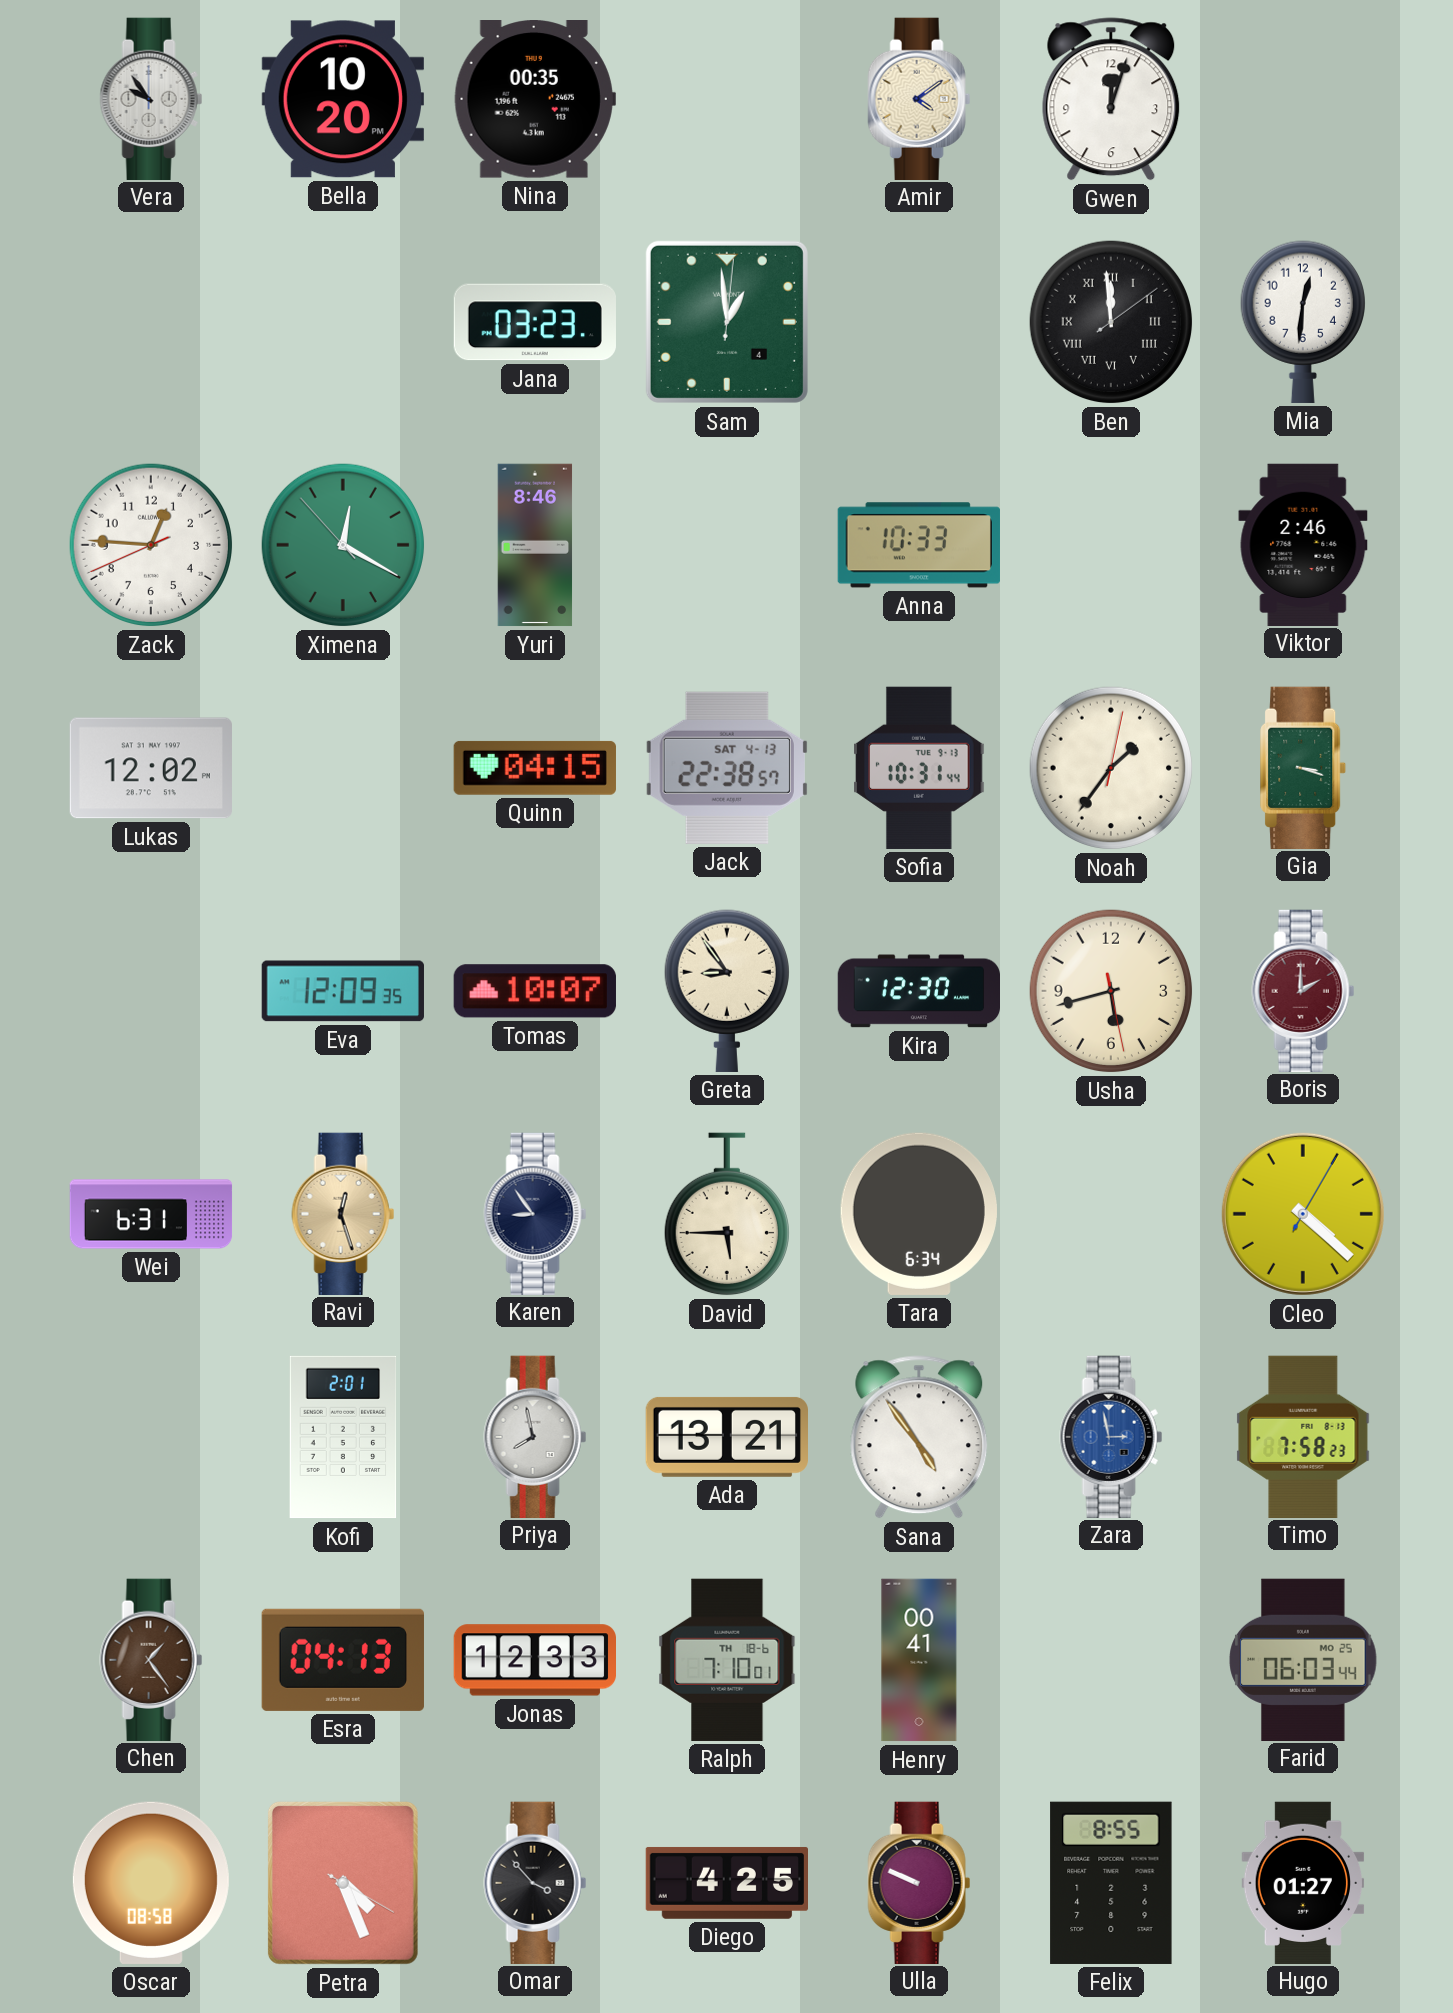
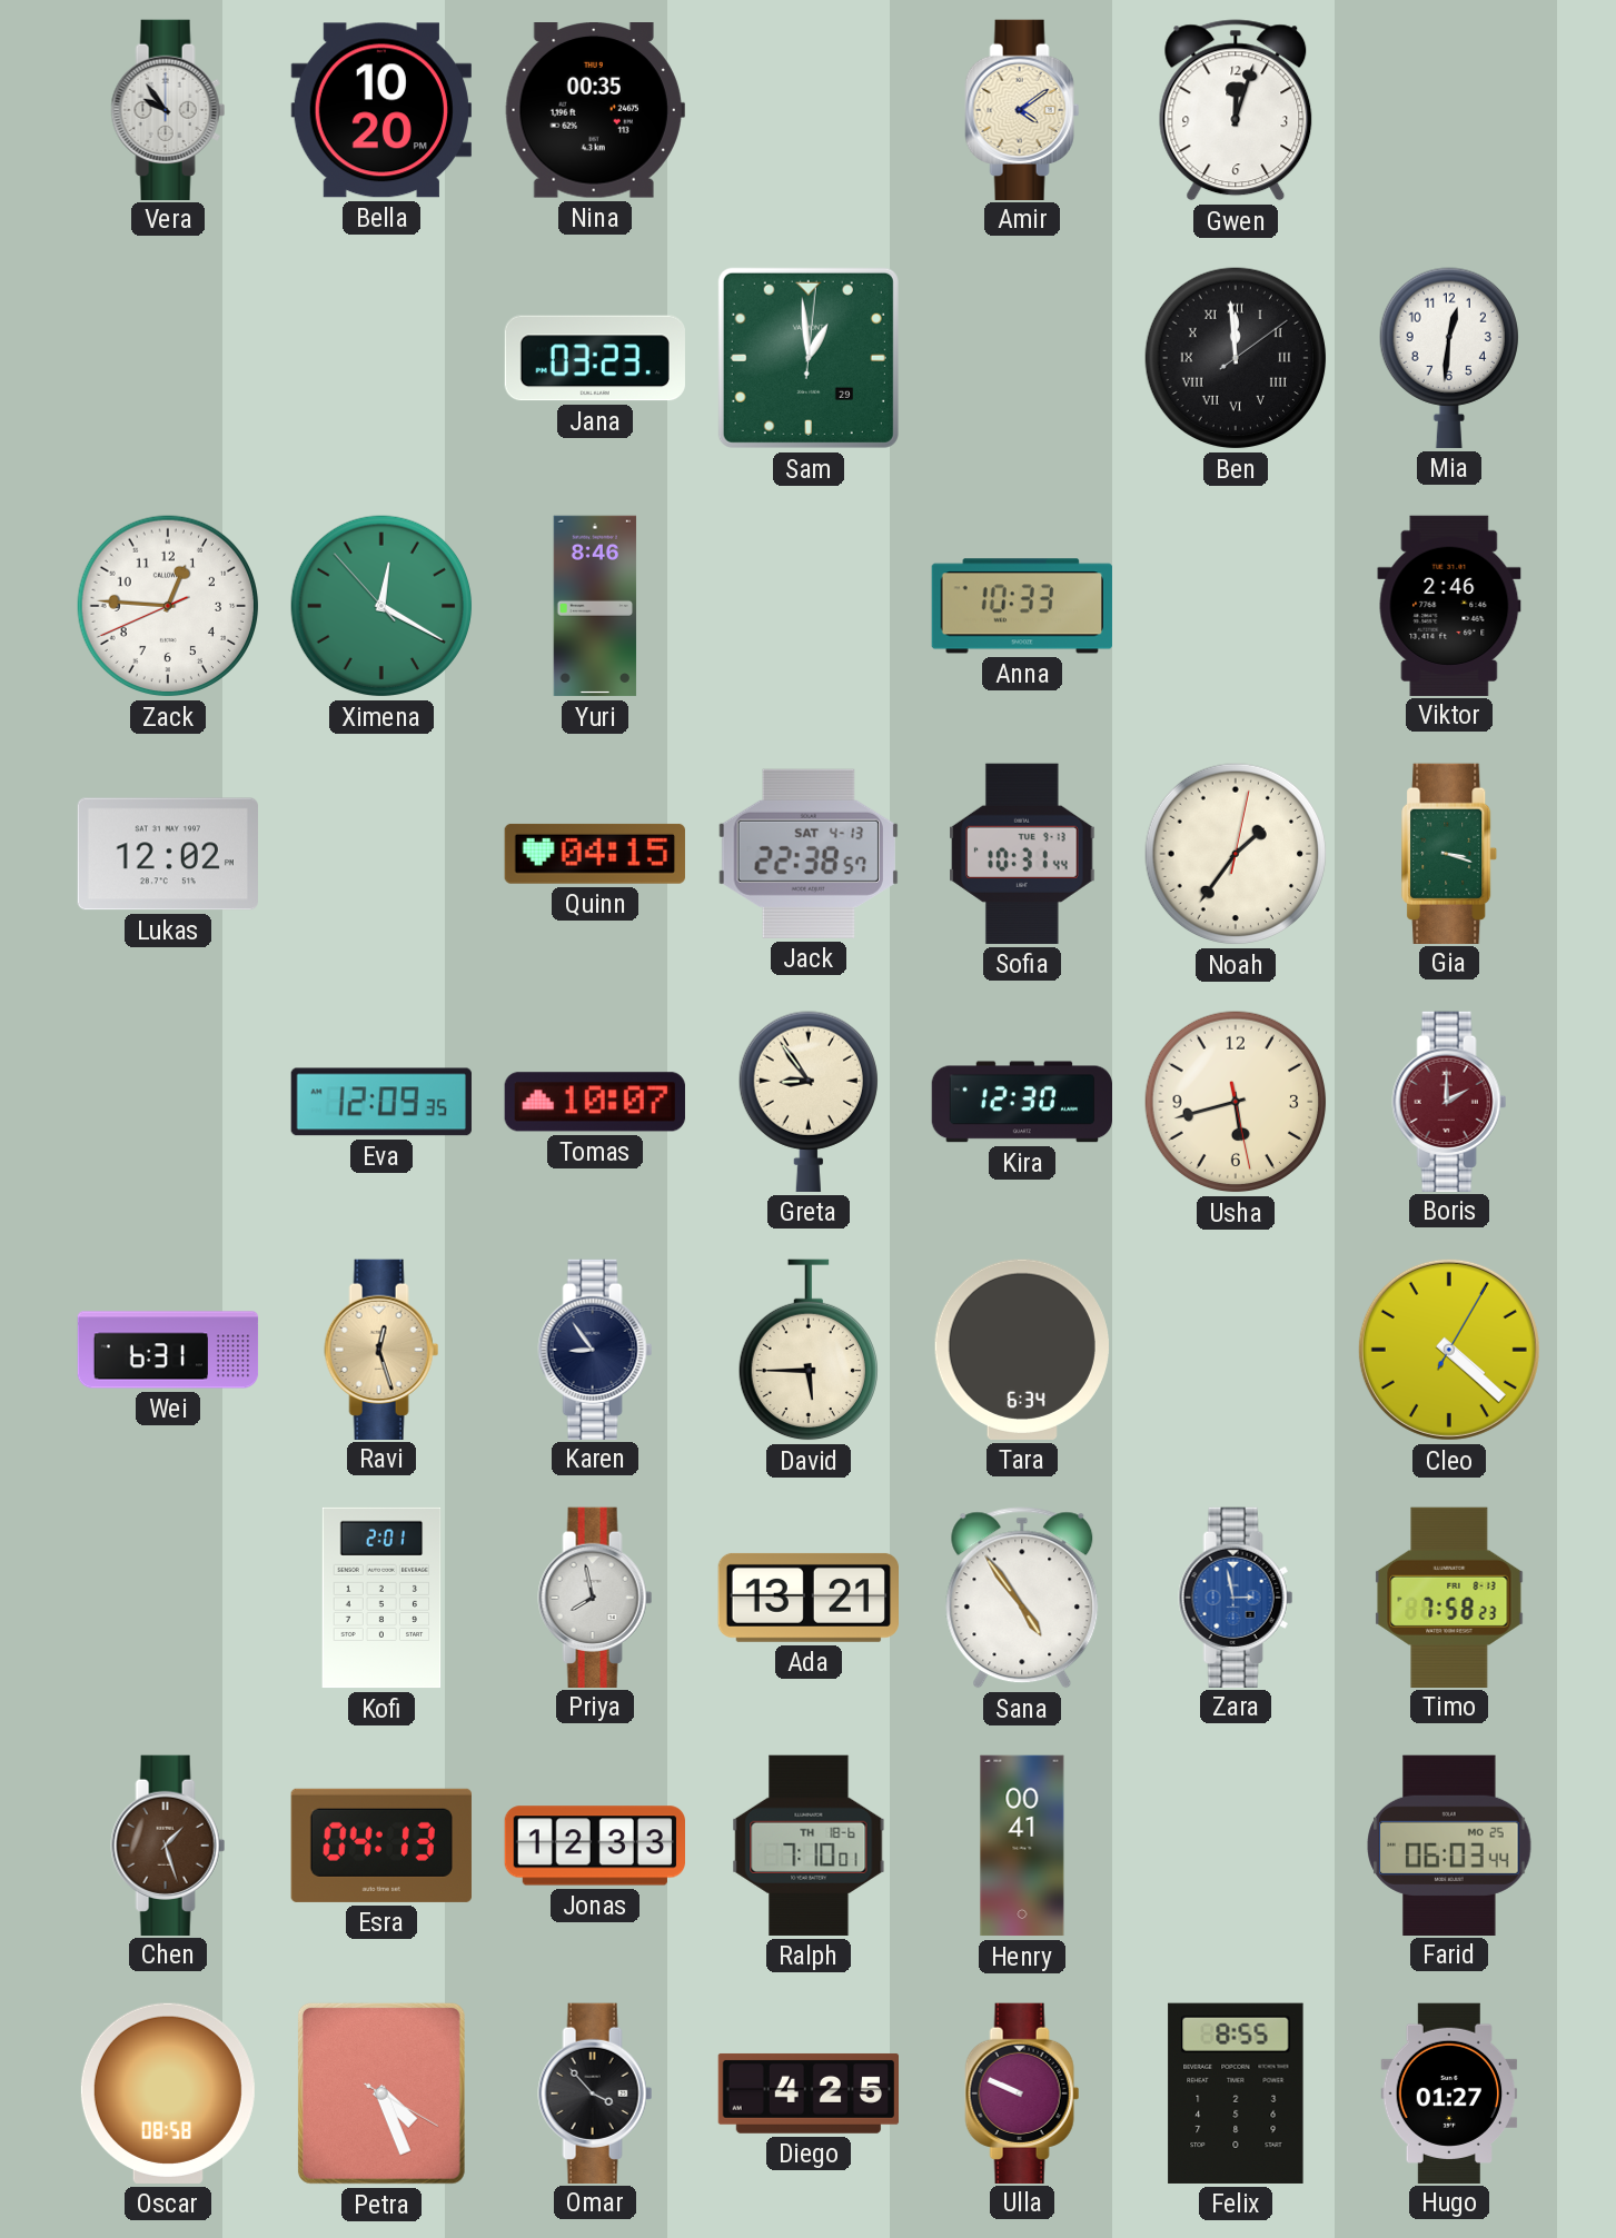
Sam date: 4 -> 29 (809, 358)
Chen: 1:24 -> 1:27 (168, 1844)
